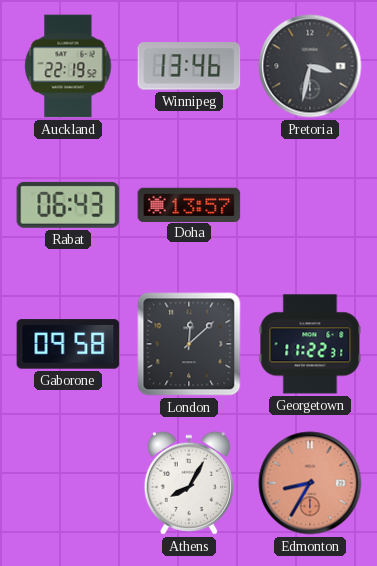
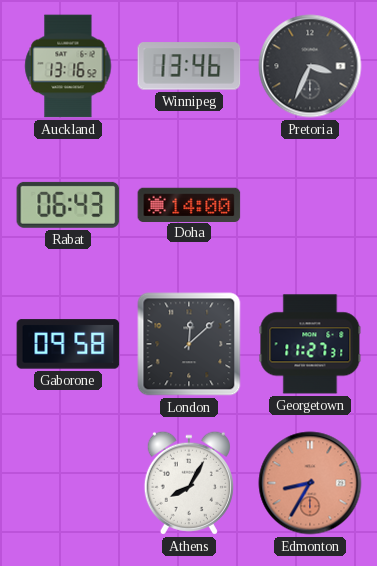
Auckland: 22:19 -> 13:16 (68, 66)
Pretoria: 3:32 -> 3:34 (310, 66)
Doha: 13:57 -> 14:00 (189, 204)
Georgetown: 11:22 -> 11:27 (310, 344)
